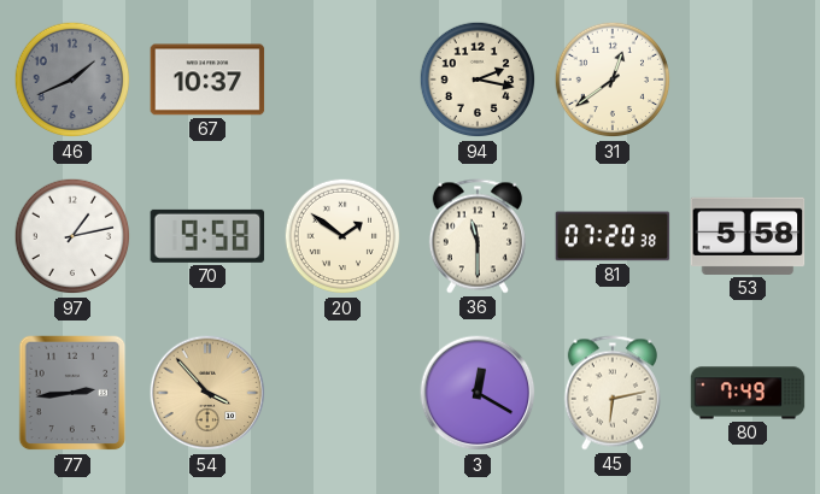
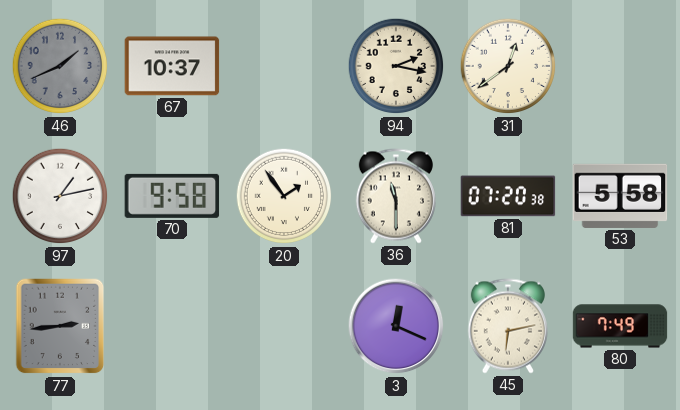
20: 1:51 -> 1:54 (284, 196)
54: 3:53 -> none (207, 393)
3: 12:20 -> 12:19 (396, 326)
